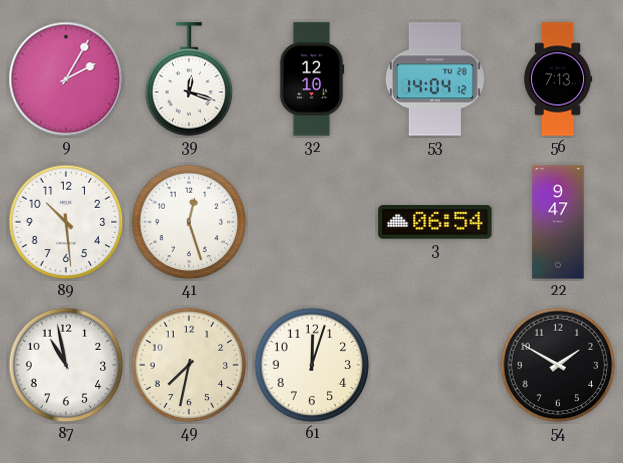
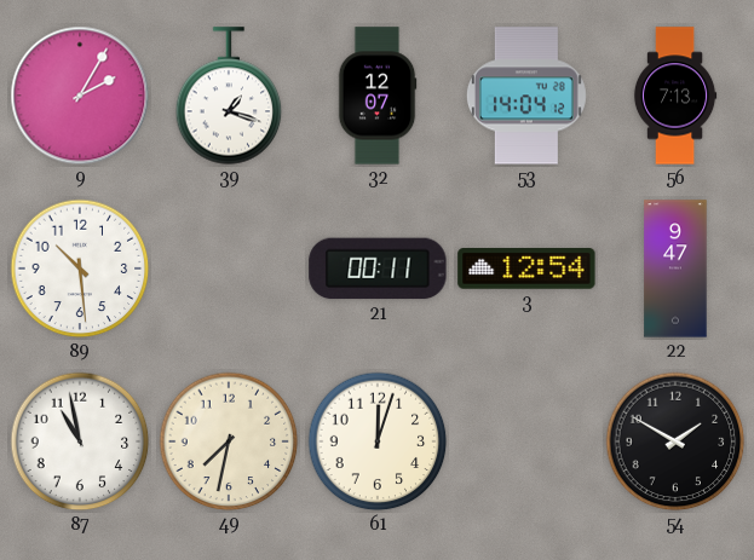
39: 12:18 -> 1:18 (229, 96)
32: 12:10 -> 12:07 (378, 96)
41: 12:27 -> none (189, 222)
21: none -> 00:11 (378, 269)
3: 06:54 -> 12:54 (526, 269)
